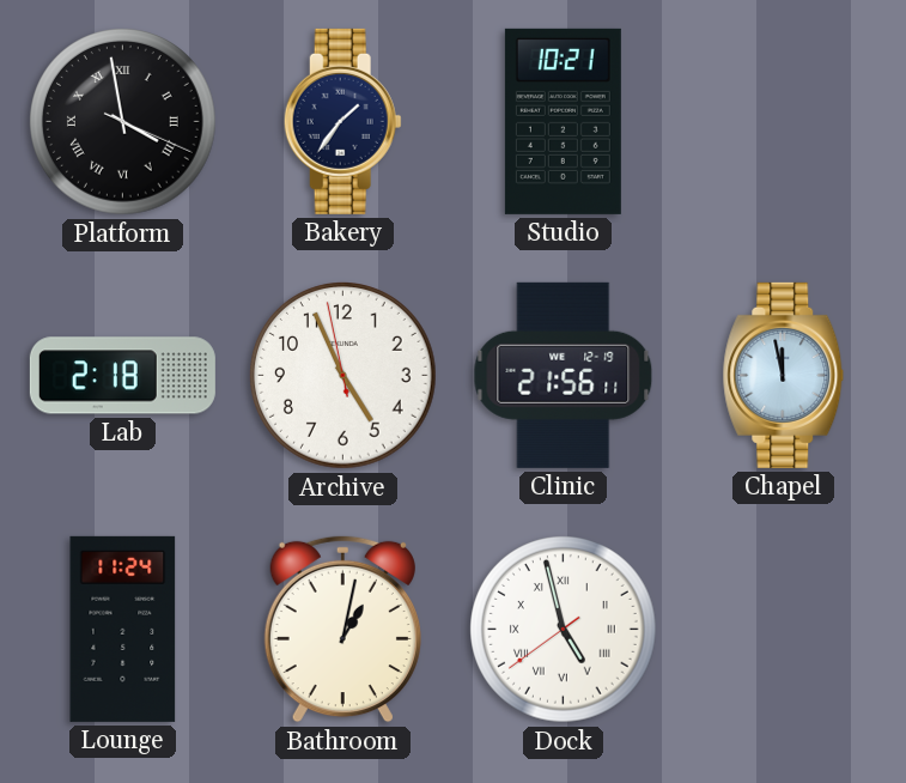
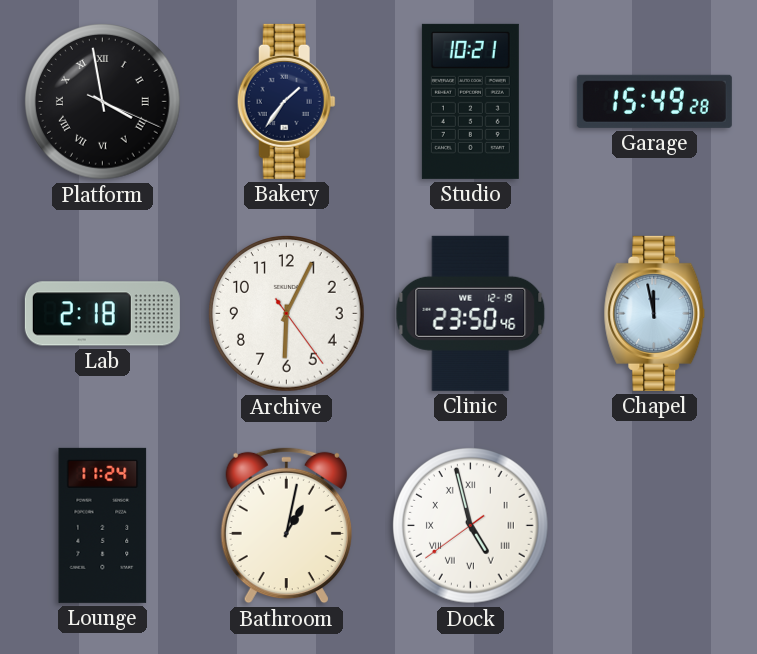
Garage: none -> 15:49 (654, 101)
Archive: 4:55 -> 6:04 (287, 314)
Clinic: 21:56 -> 23:50 (471, 313)
